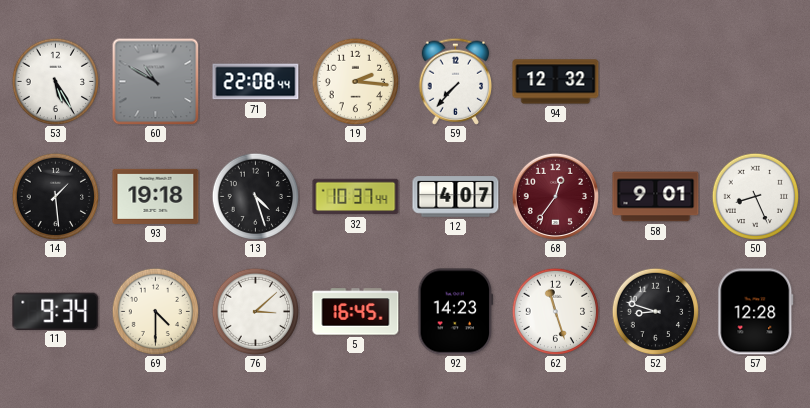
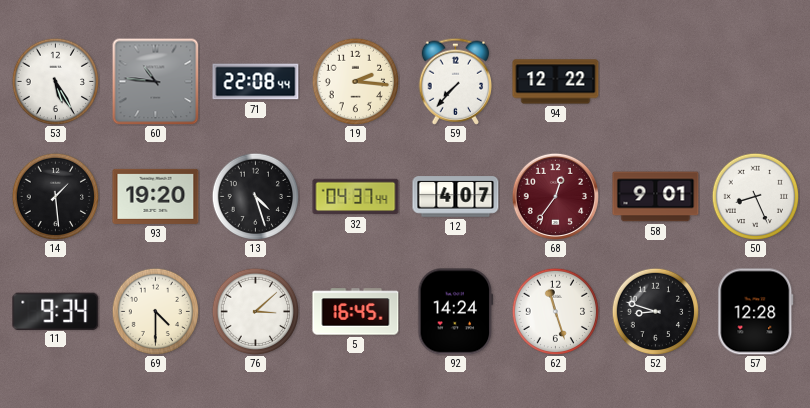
60: 10:50 -> 10:46 (155, 81)
94: 12:32 -> 12:22 (556, 82)
93: 19:18 -> 19:20 (156, 196)
32: 10:37 -> 04:37 (356, 197)
92: 14:23 -> 14:24 (456, 312)
